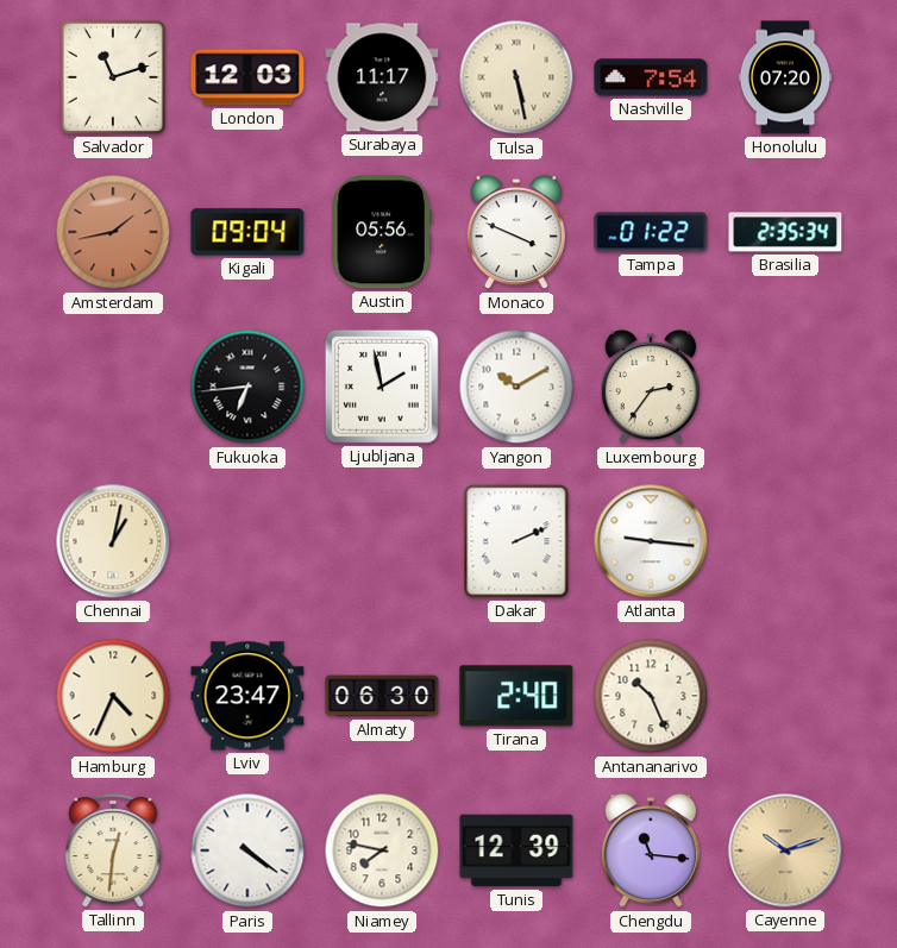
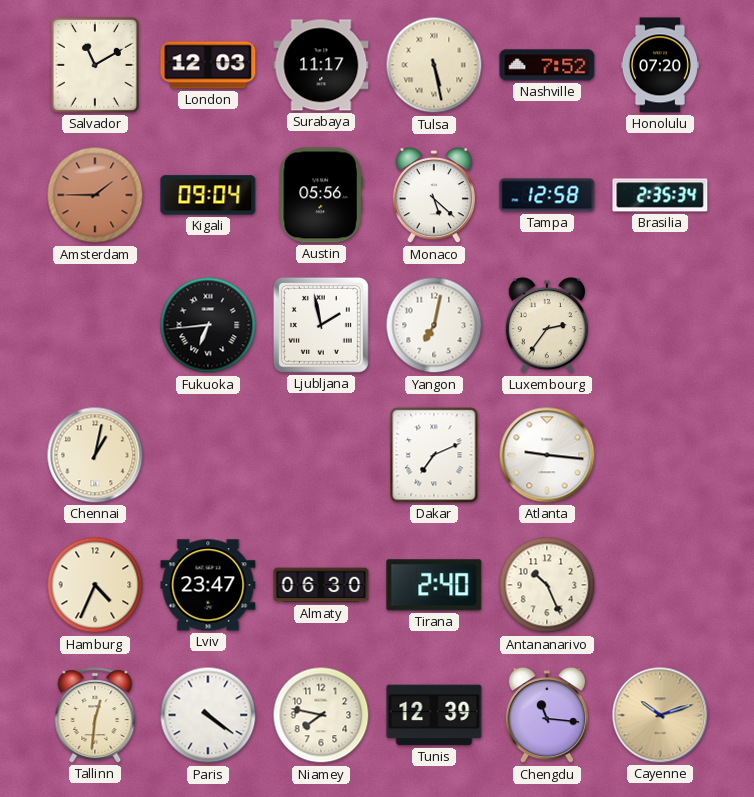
Salvador: 11:12 -> 11:10 (95, 65)
Nashville: 7:54 -> 7:52 (547, 65)
Amsterdam: 1:43 -> 1:45 (95, 195)
Monaco: 3:49 -> 5:22 (434, 196)
Tampa: 01:22 -> 12:58 (547, 195)
Yangon: 10:10 -> 7:02 (434, 325)
Dakar: 2:11 -> 7:11 (434, 455)
